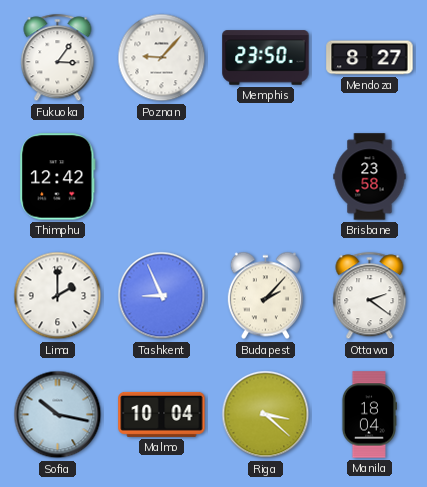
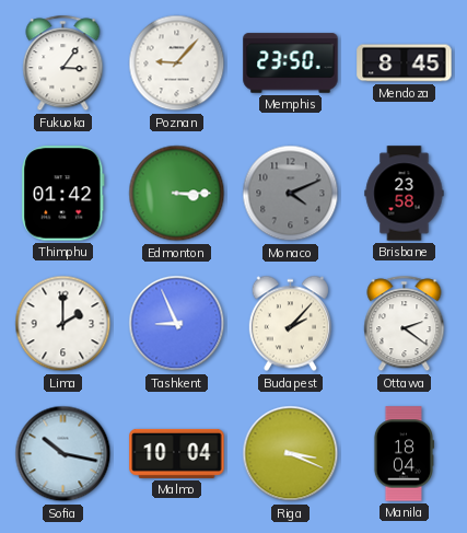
Mendoza: 8:27 -> 8:45 (405, 63)
Thimphu: 12:42 -> 01:42 (63, 194)
Edmonton: none -> 3:15 (177, 194)
Monaco: none -> 4:11 (291, 194)
Riga: 3:22 -> 3:19 (291, 454)
